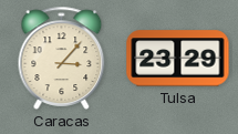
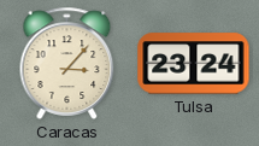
Tulsa: 23:29 -> 23:24 (194, 64)
